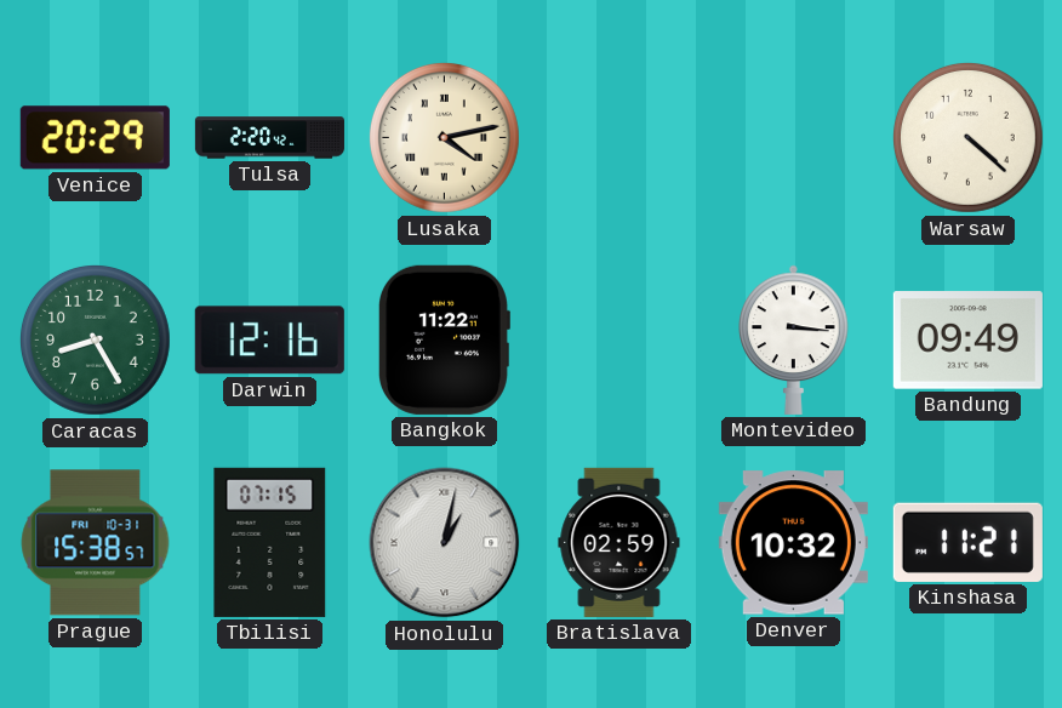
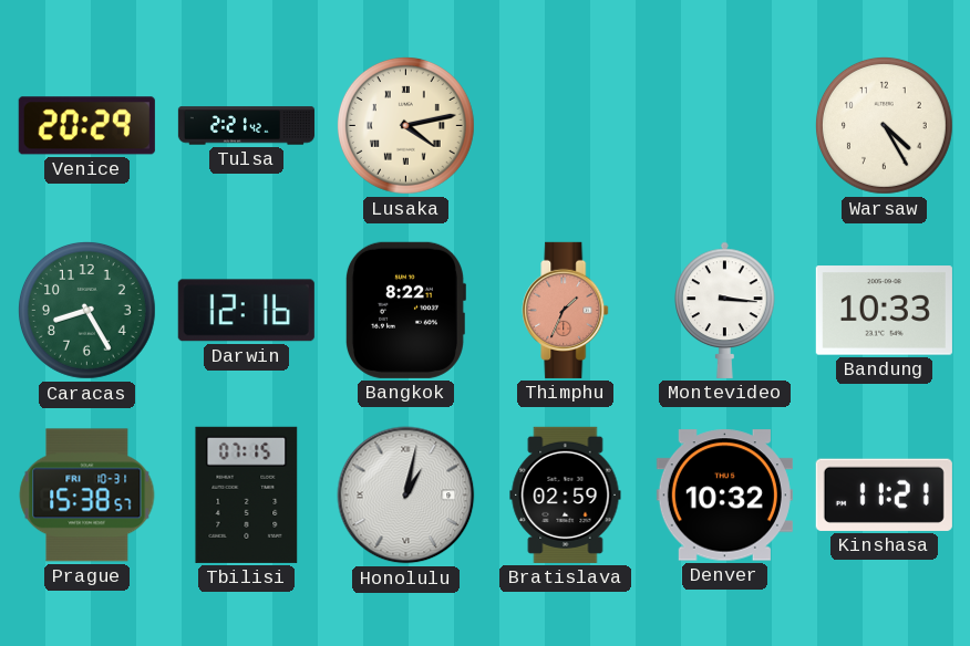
Tulsa: 2:20 -> 2:21 (246, 126)
Warsaw: 4:22 -> 4:25 (884, 125)
Bangkok: 11:22 -> 8:22 (405, 310)
Thimphu: none -> 1:34 (566, 310)
Bandung: 09:49 -> 10:33 (884, 311)
